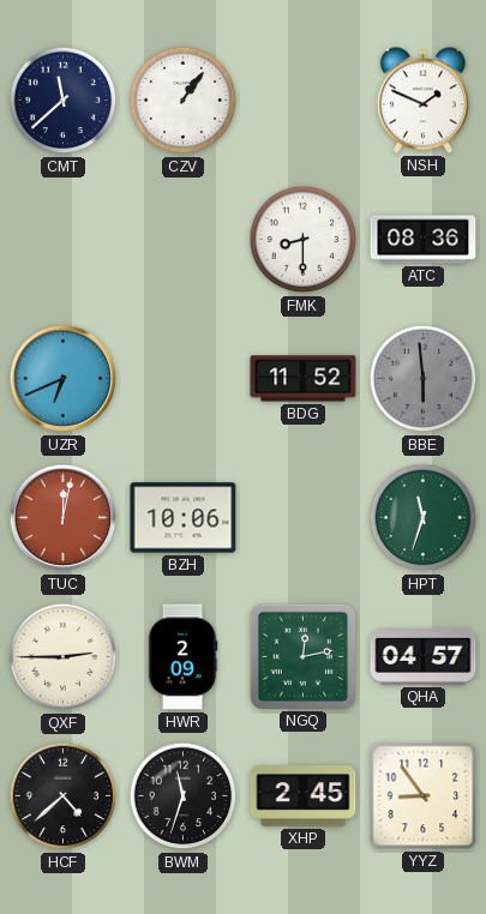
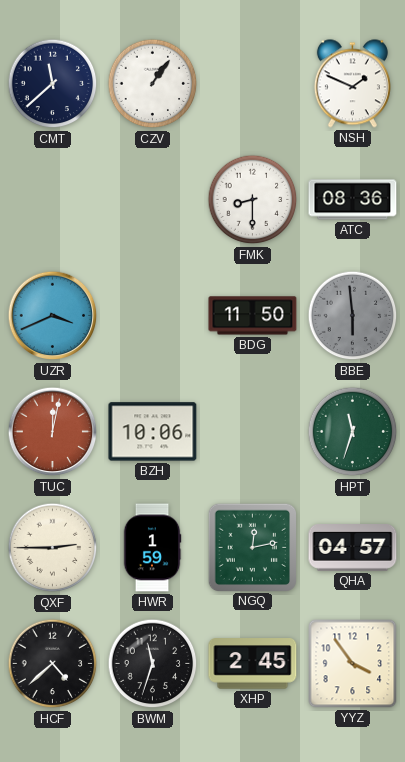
UZR: 6:41 -> 3:41 (53, 316)
BDG: 11:52 -> 11:50 (253, 316)
HWR: 2:09 -> 1:59 (152, 548)
YYZ: 8:54 -> 3:54 (353, 664)
